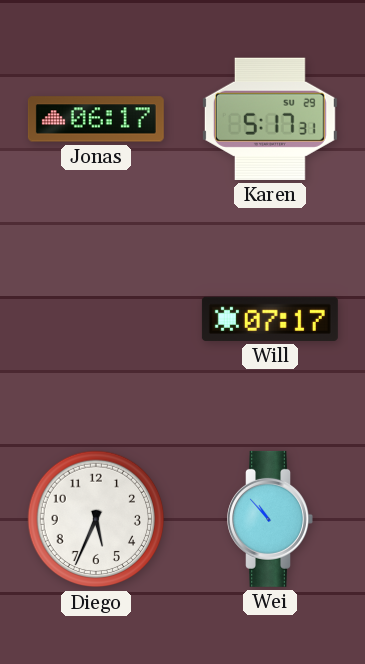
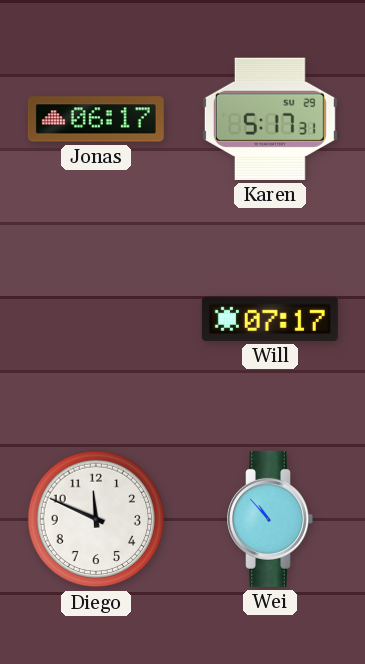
Diego: 5:34 -> 11:49 (96, 519)
